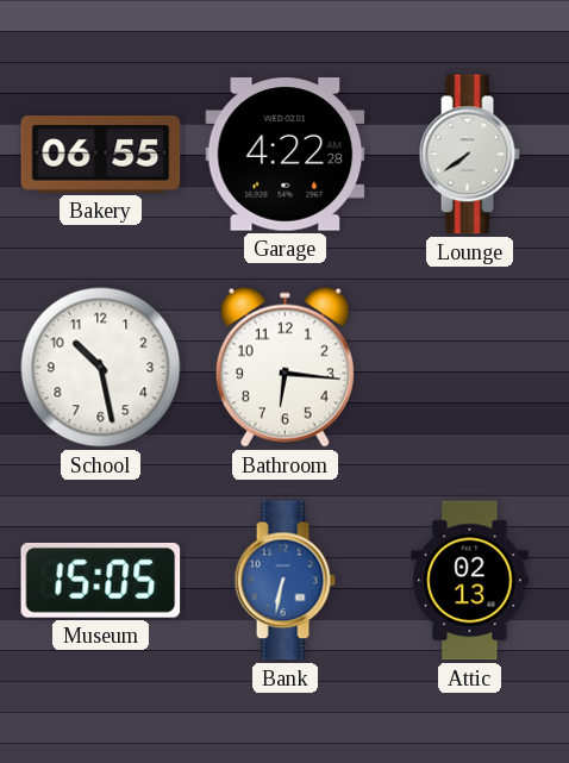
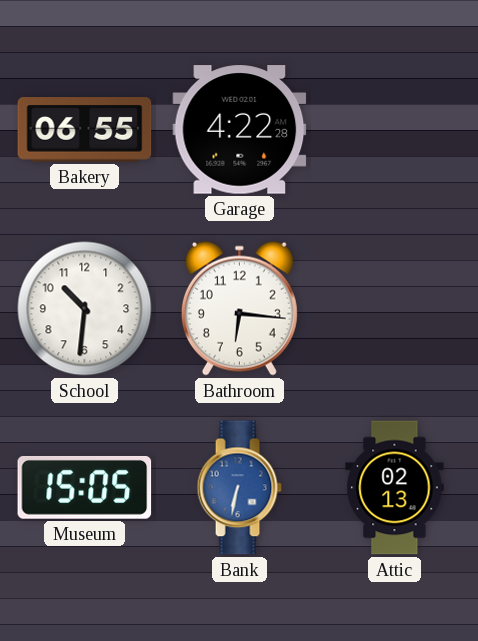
Lounge: 7:39 -> none (469, 155)
School: 10:28 -> 10:31 (85, 309)
